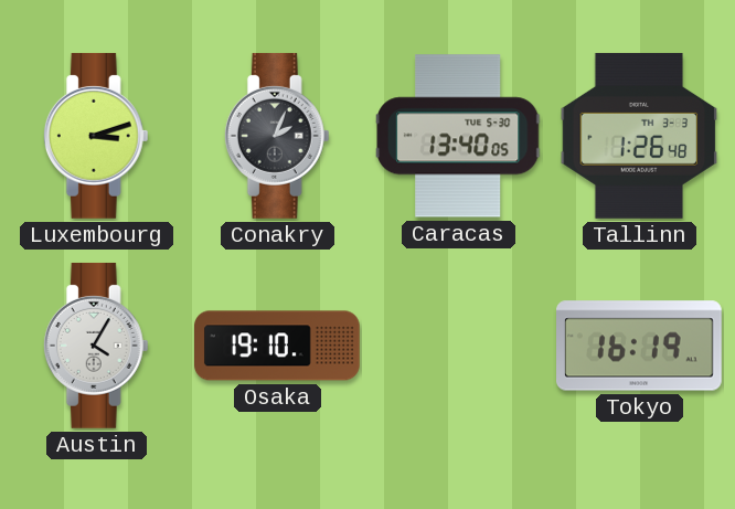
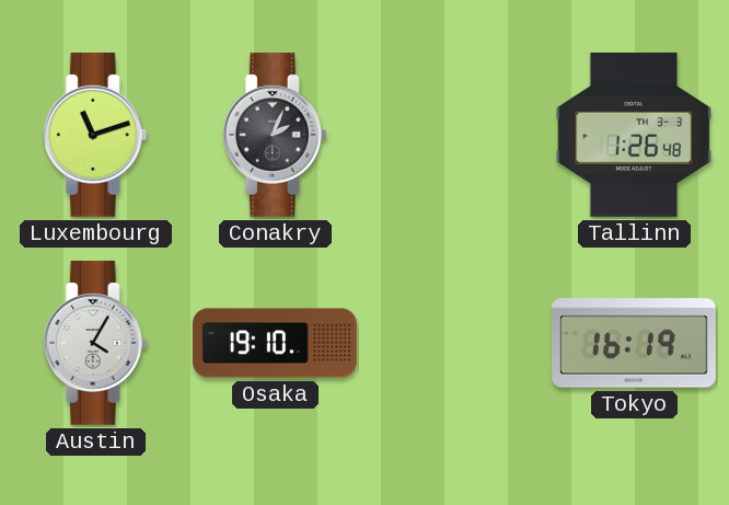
Luxembourg: 3:12 -> 11:12 (95, 135)
Caracas: 13:40 -> none (459, 136)
